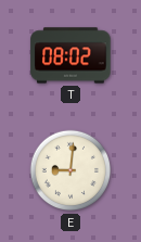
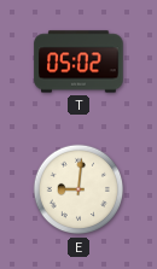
T: 08:02 -> 05:02 (78, 62)
